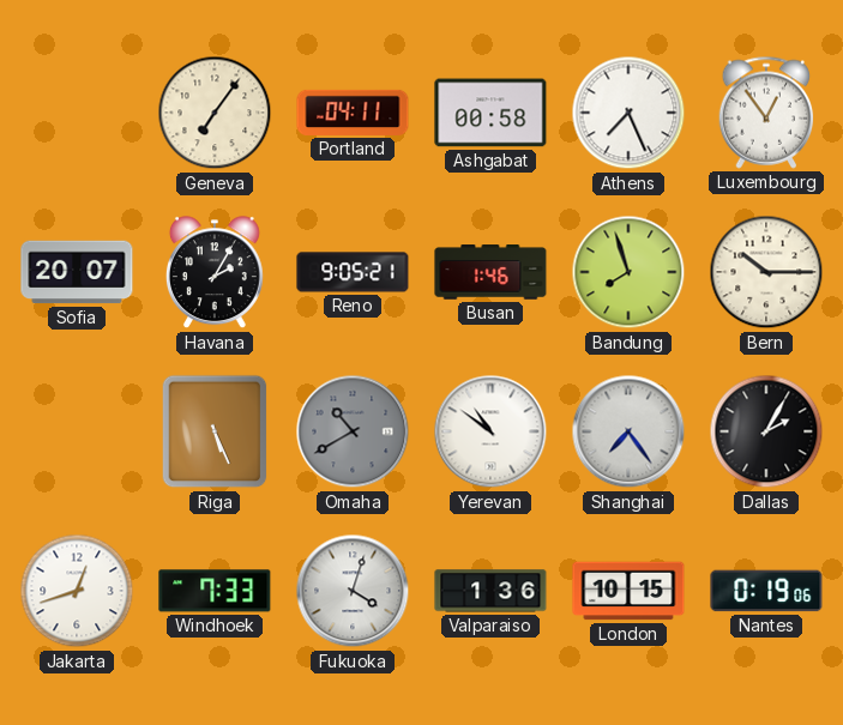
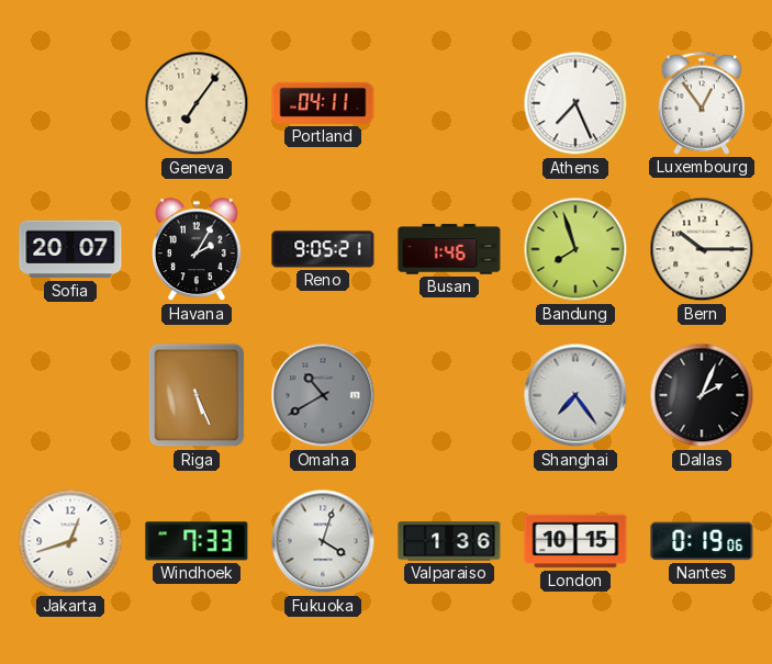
Ashgabat: 00:58 -> none (490, 113)
Yerevan: 10:51 -> none (490, 431)
Dallas: 2:05 -> 2:04 (702, 395)
